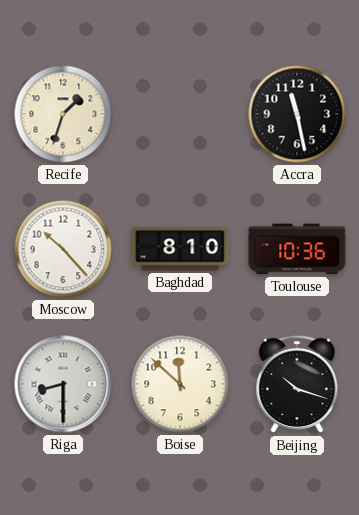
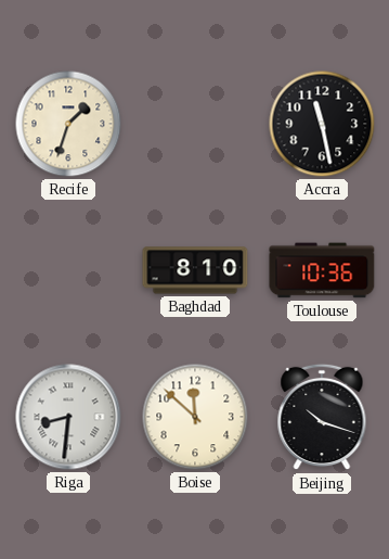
Moscow: 10:23 -> none (63, 249)
Riga: 8:30 -> 8:31 (68, 417)
